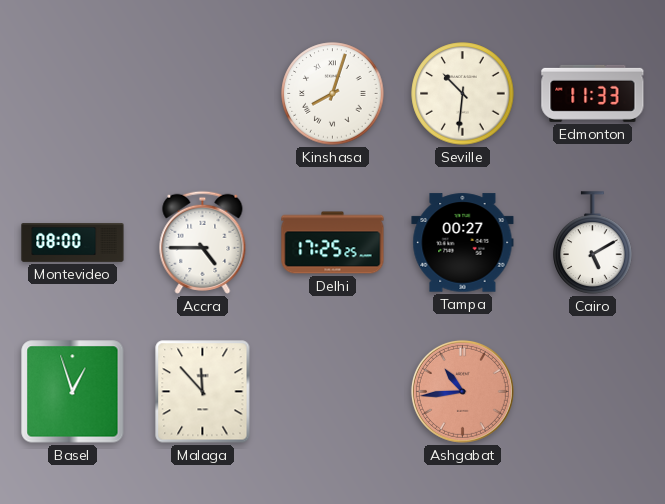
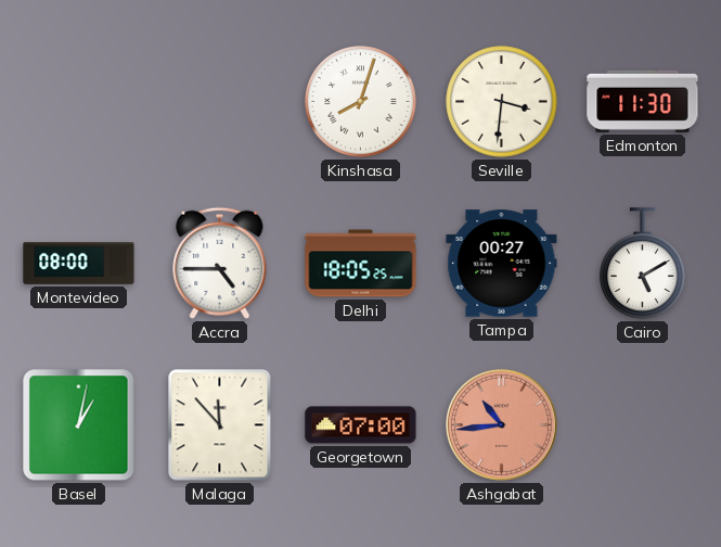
Seville: 10:31 -> 3:31 (502, 102)
Edmonton: 11:33 -> 11:30 (643, 101)
Delhi: 17:25 -> 18:05 (361, 264)
Basel: 12:57 -> 1:02 (79, 425)
Georgetown: none -> 07:00 (361, 425)
